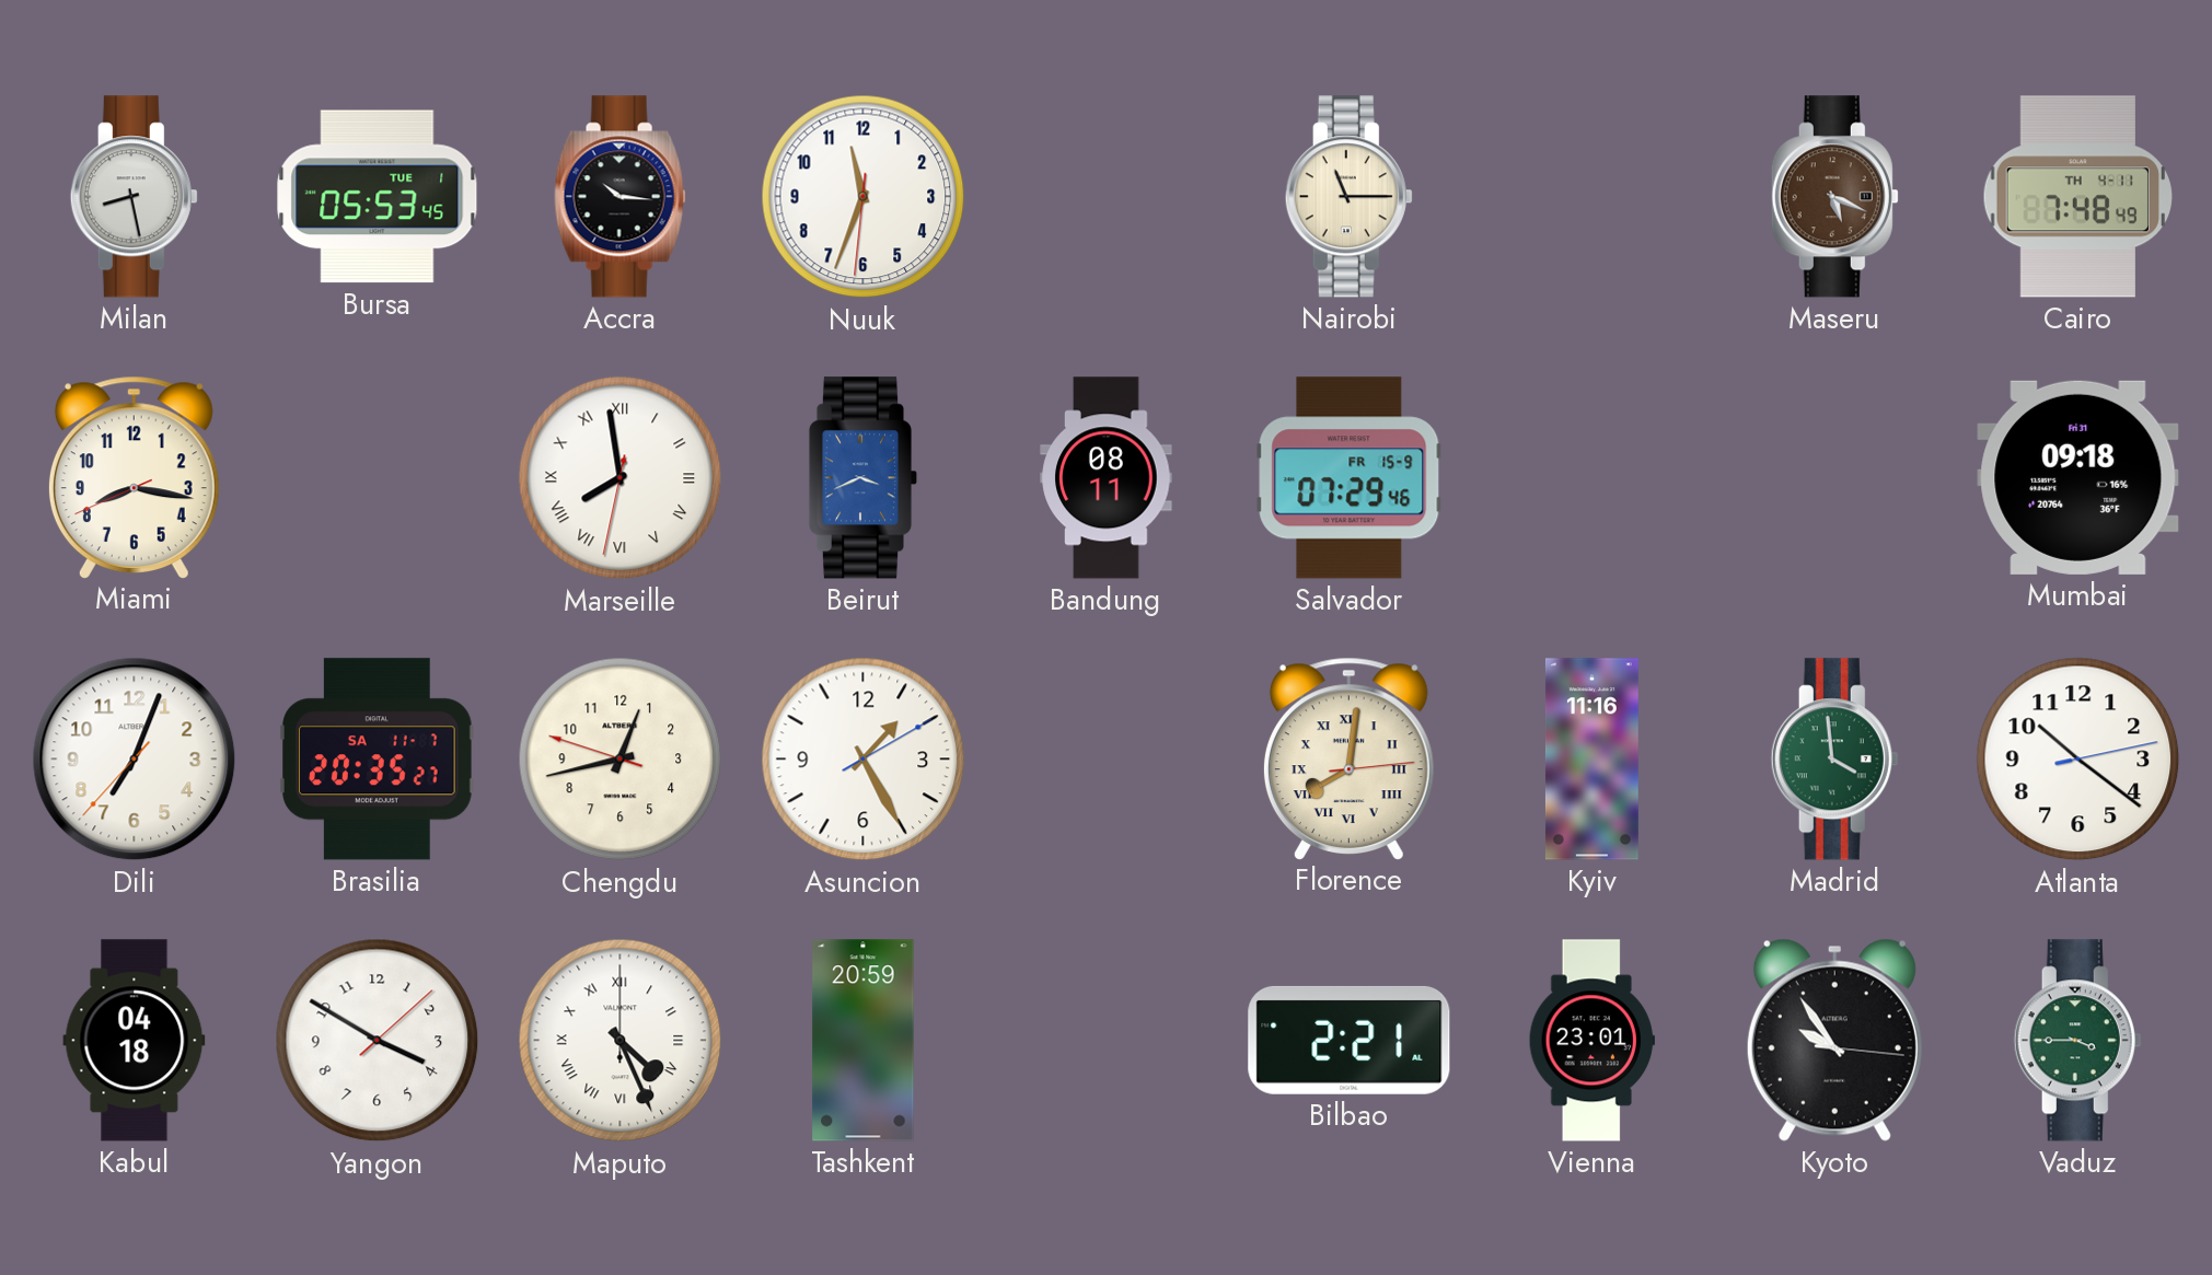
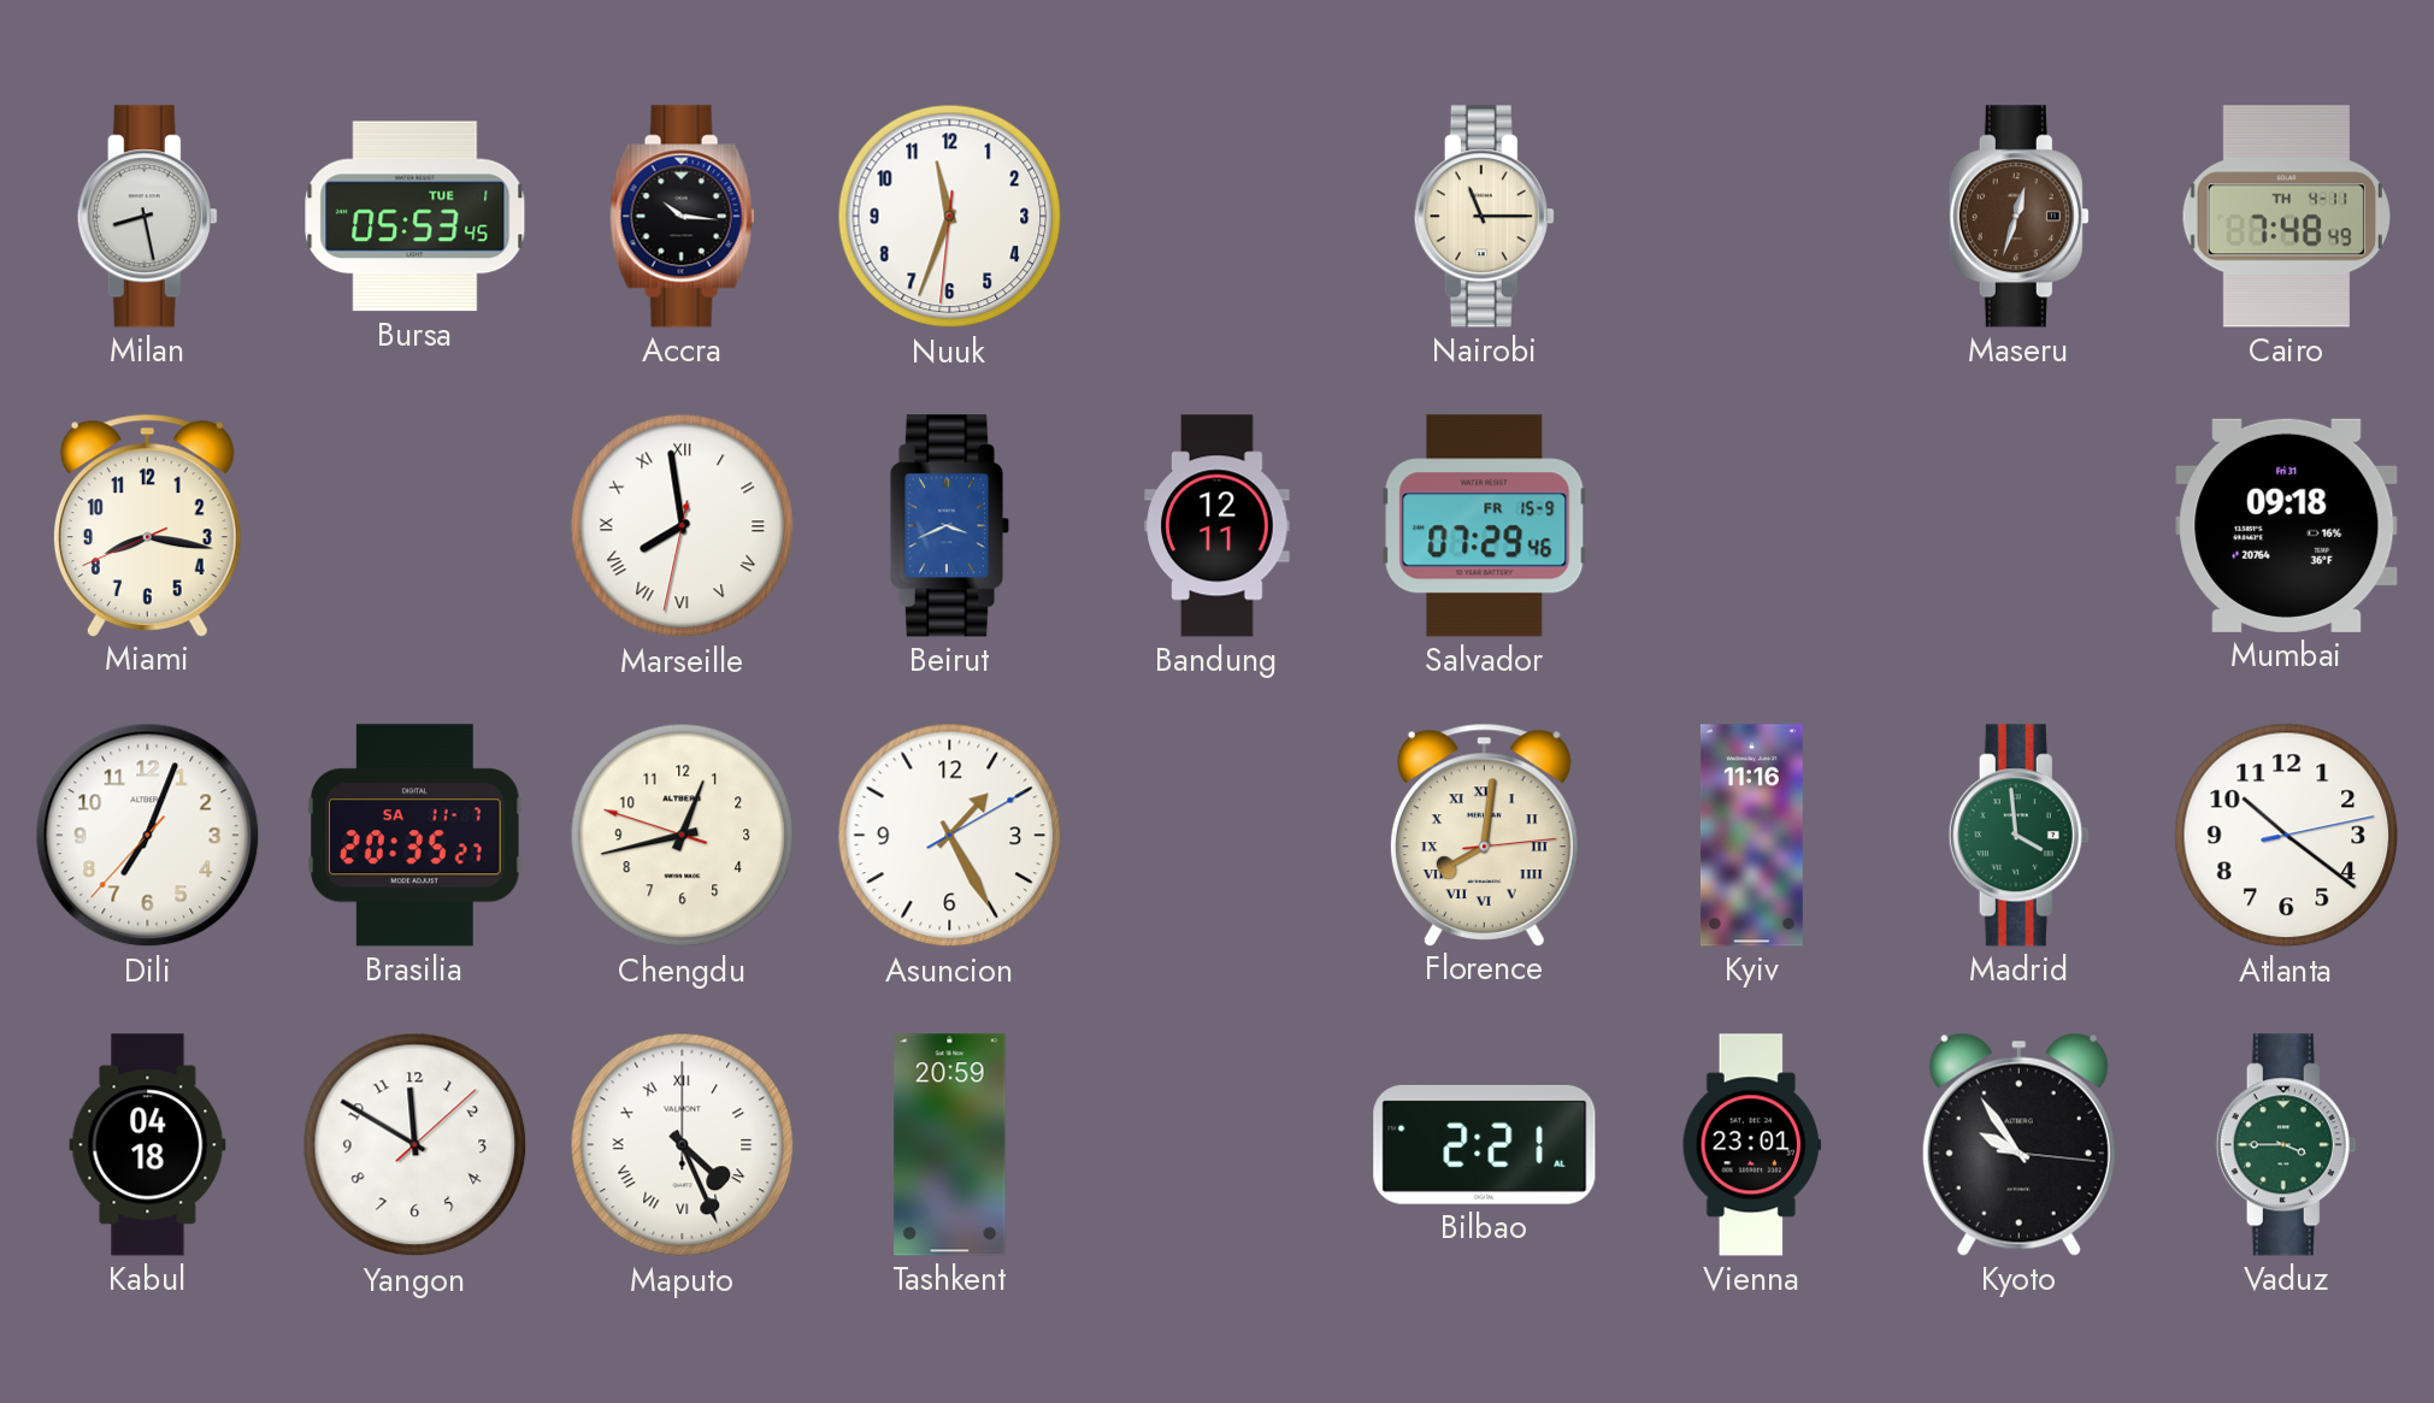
Maseru: 5:19 -> 12:33 (2018, 217)
Bandung: 08:11 -> 12:11 (1218, 526)
Yangon: 3:50 -> 11:50 (416, 1145)
